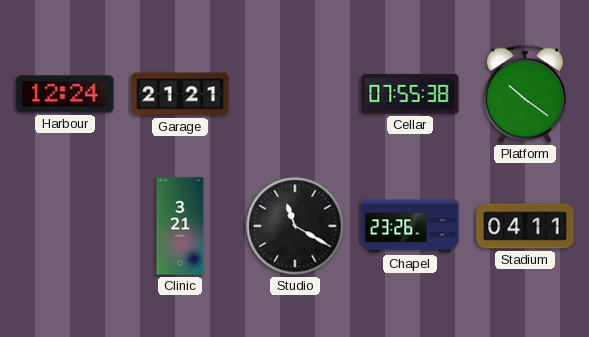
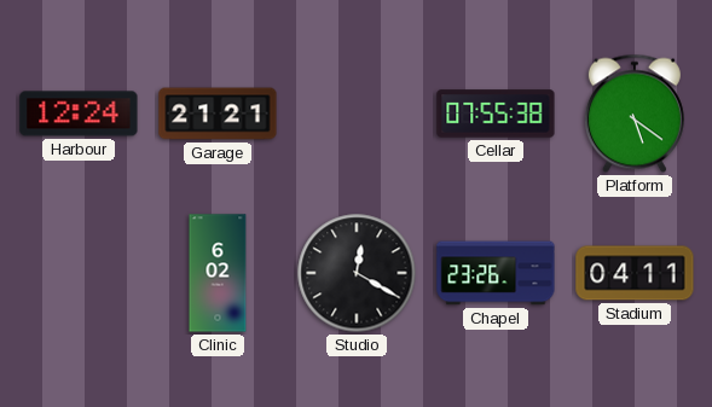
Platform: 10:21 -> 5:21 (635, 114)
Clinic: 3:21 -> 6:02 (218, 273)
Studio: 11:20 -> 12:20 (357, 273)
